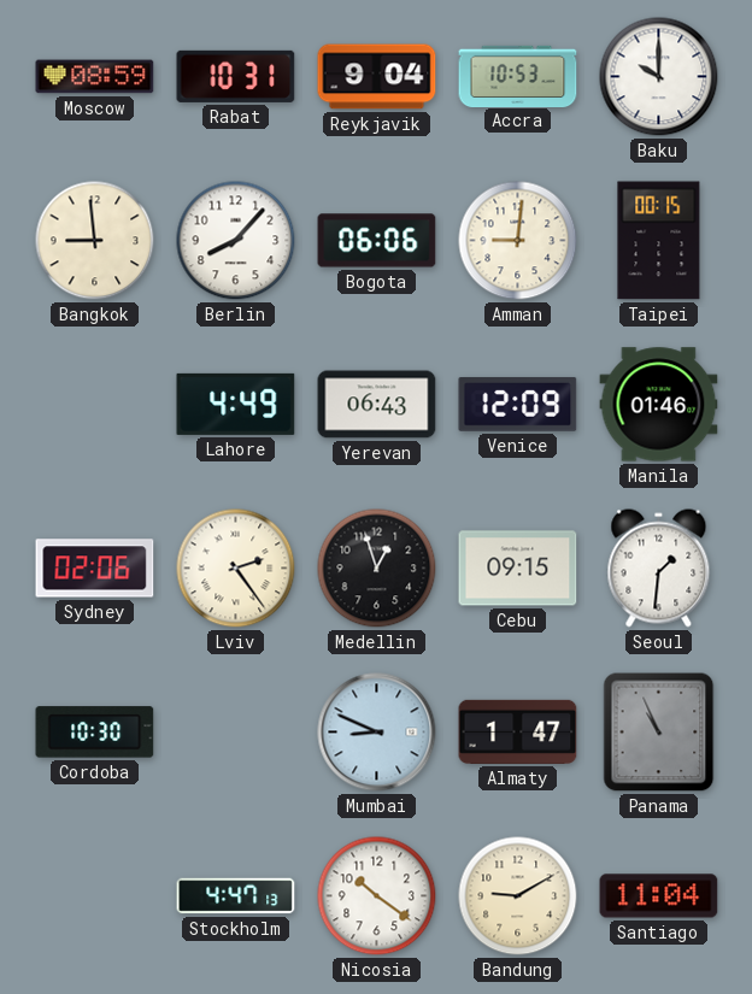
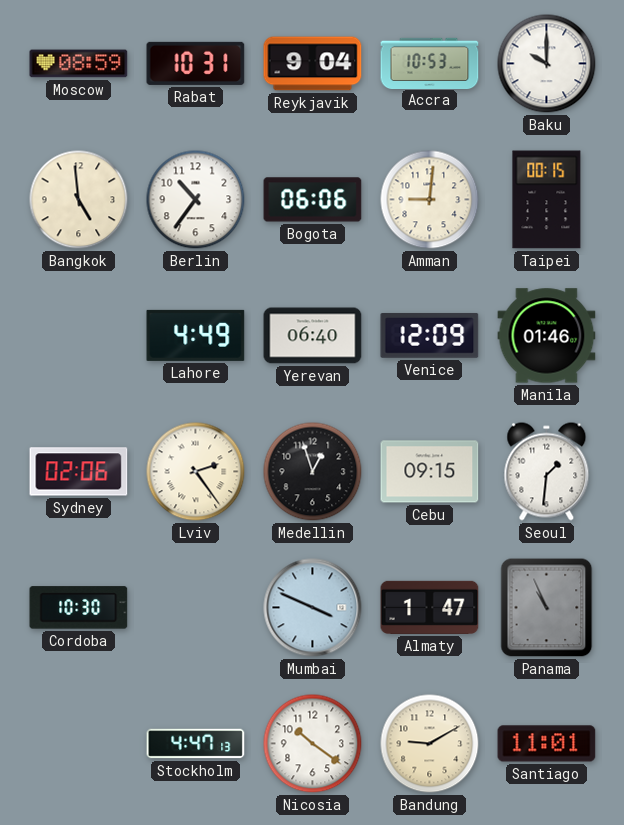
Bangkok: 8:59 -> 4:59 (79, 200)
Berlin: 8:07 -> 10:36 (196, 200)
Yerevan: 06:43 -> 06:40 (313, 336)
Mumbai: 8:49 -> 3:49 (313, 608)
Santiago: 11:04 -> 11:01 (547, 744)
